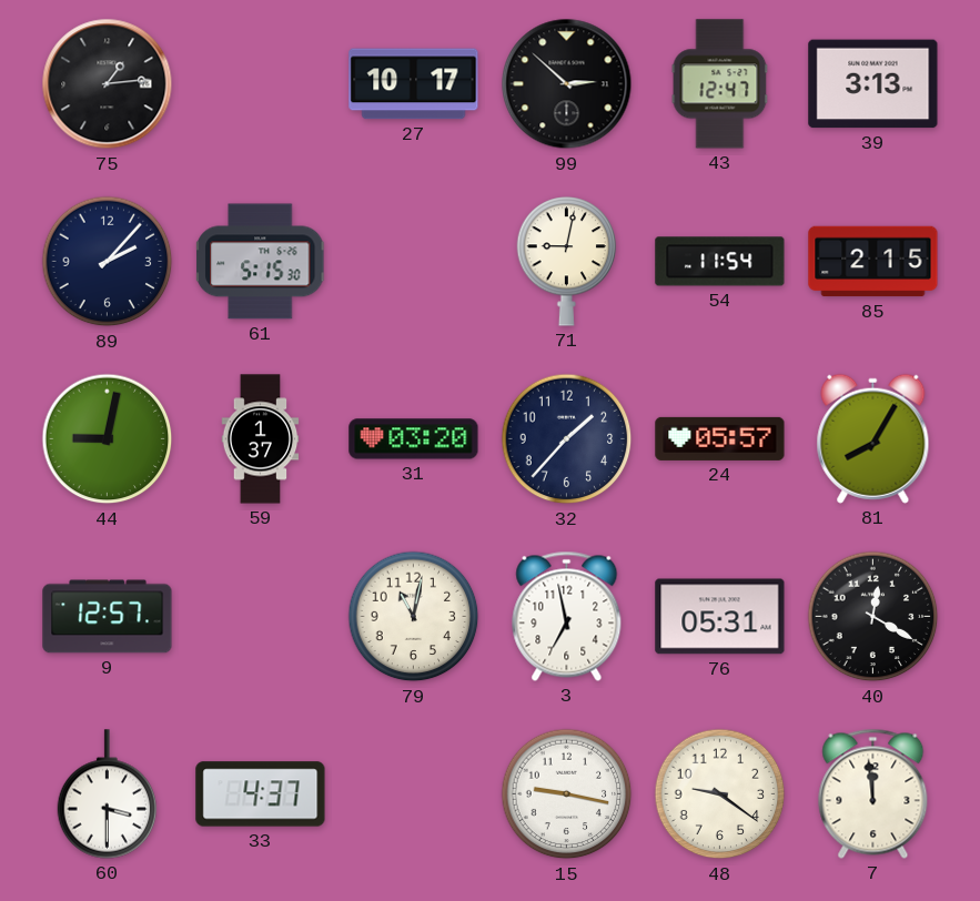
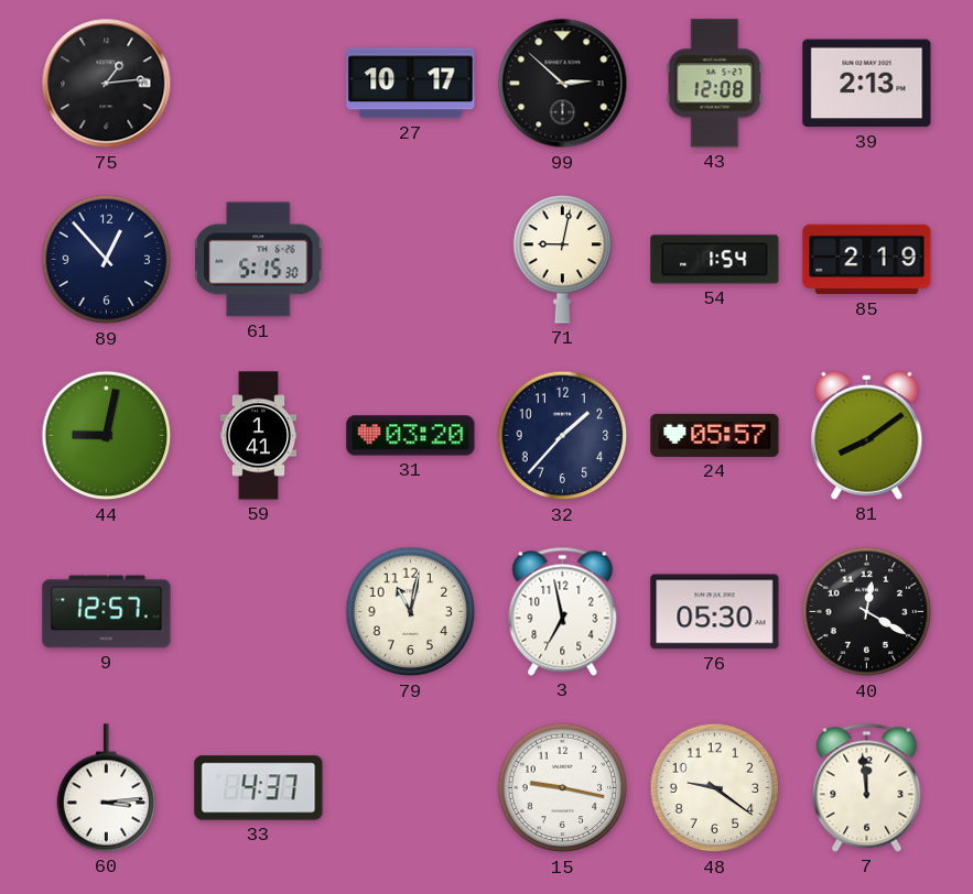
43: 12:47 -> 12:08 (715, 84)
39: 3:13 -> 2:13 (867, 84)
89: 2:07 -> 12:53 (107, 260)
54: 11:54 -> 1:54 (715, 260)
85: 2:15 -> 2:19 (867, 260)
59: 1:37 -> 1:41 (259, 436)
81: 8:05 -> 8:09 (867, 435)
76: 05:31 -> 05:30 (715, 612)
60: 3:30 -> 3:14 (107, 788)
